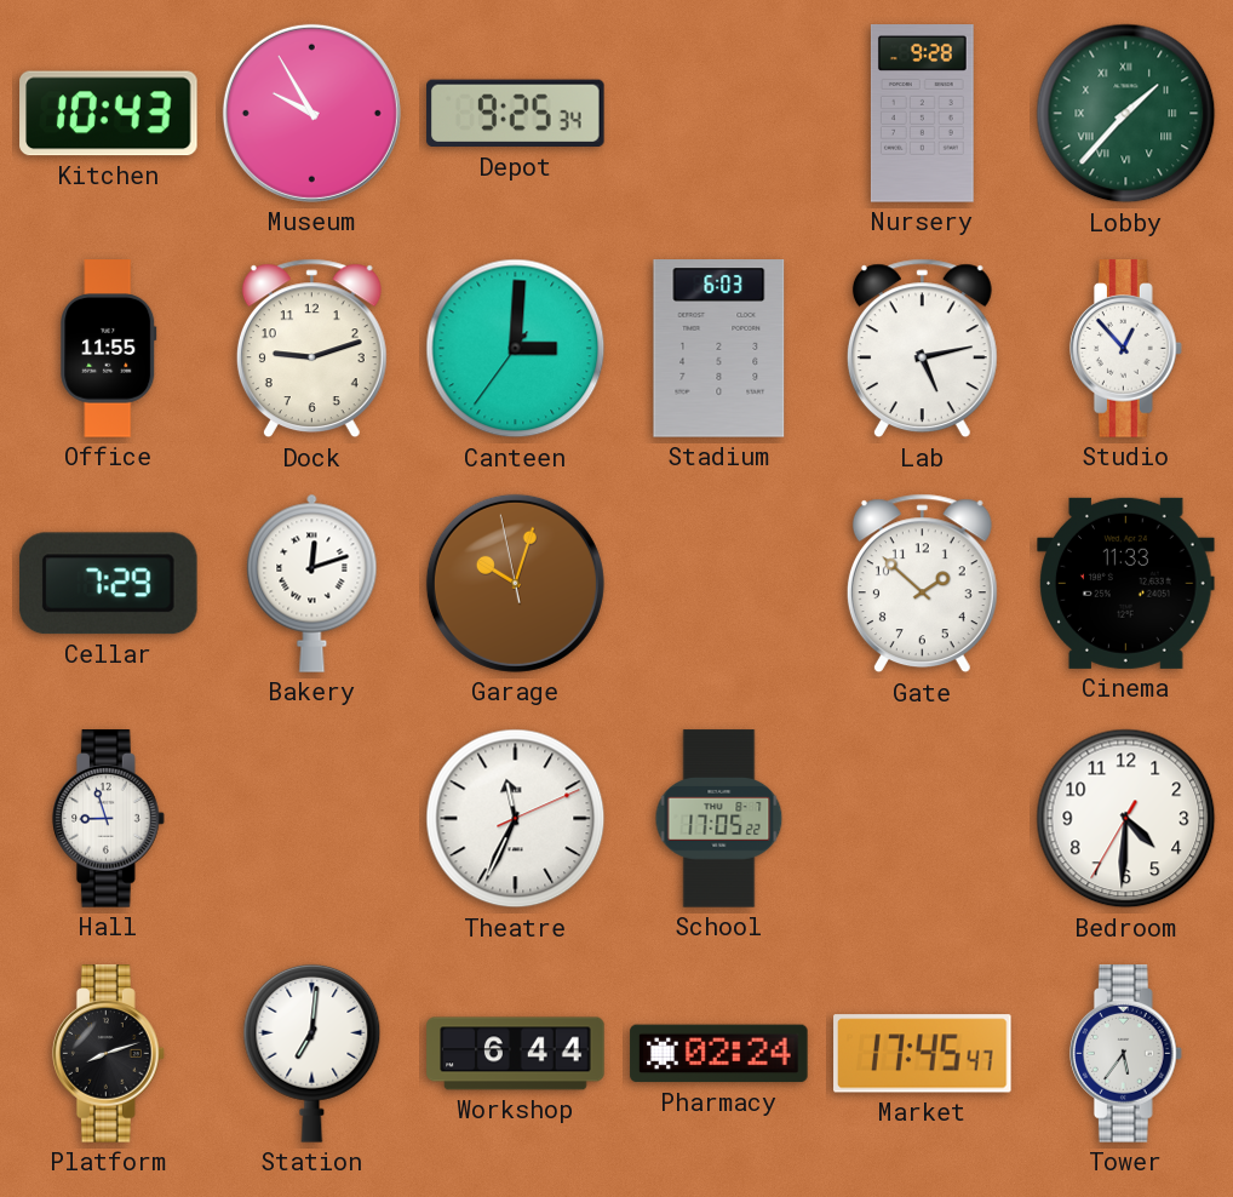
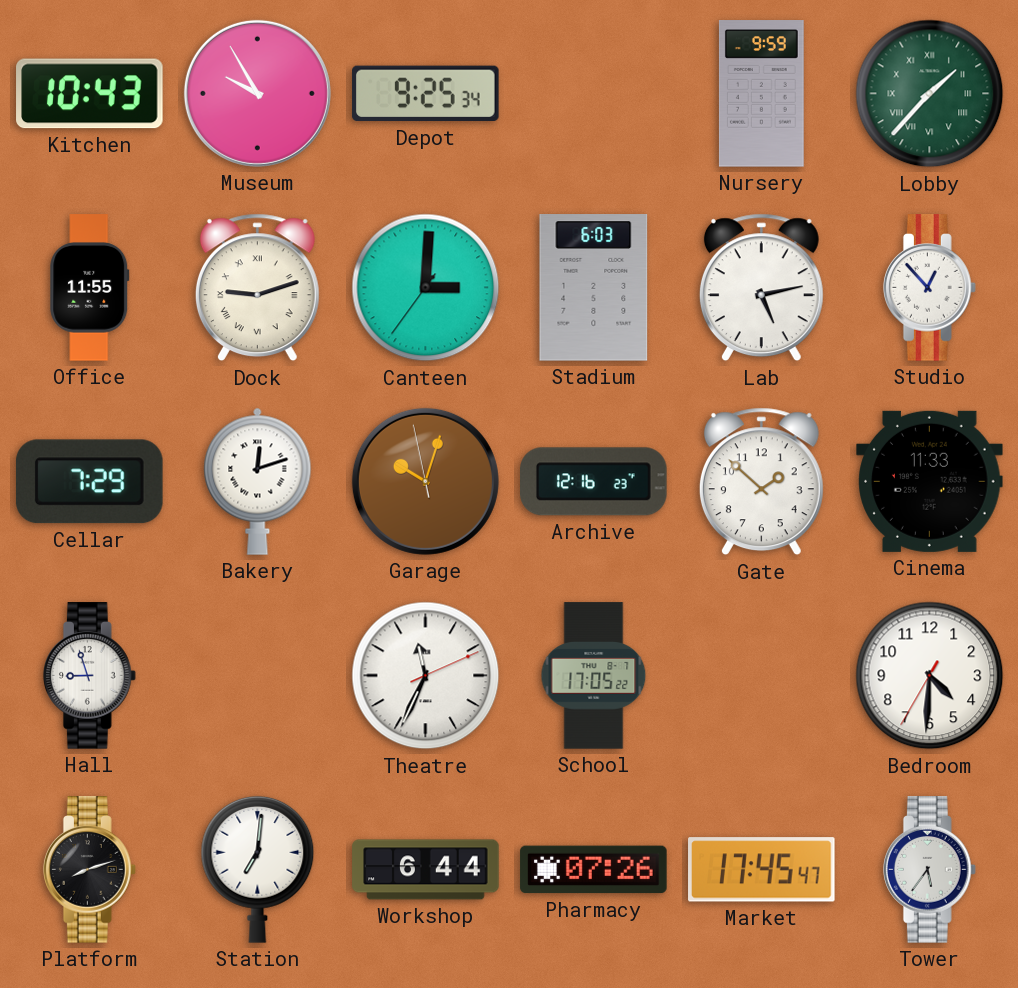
Nursery: 9:28 -> 9:59 (761, 94)
Dock numerals: Arabic -> Roman (257, 288)
Archive: none -> 12:16 (594, 482)
Pharmacy: 02:24 -> 07:26 (594, 870)
